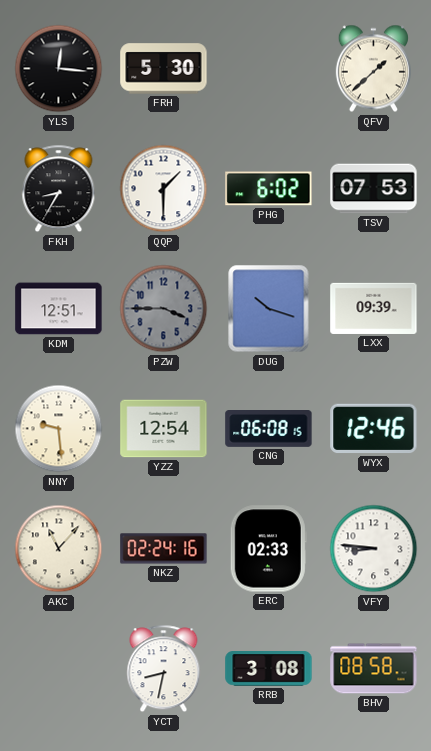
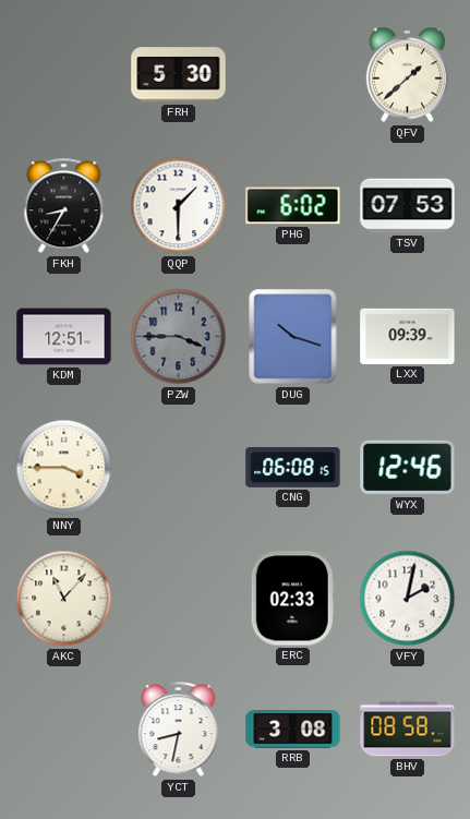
YLS: 12:16 -> none (59, 69)
NNY: 9:29 -> 3:45 (64, 468)
YZZ: 12:54 -> none (164, 429)
NKZ: 02:24 -> none (164, 549)
VFY: 8:46 -> 2:02 (408, 599)
